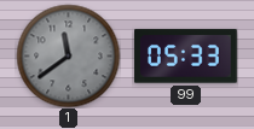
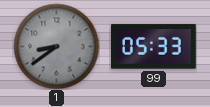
1: 11:39 -> 8:39 (56, 46)
